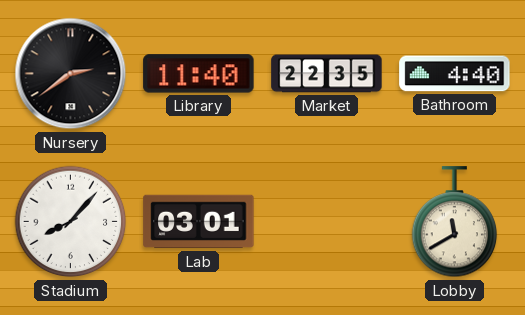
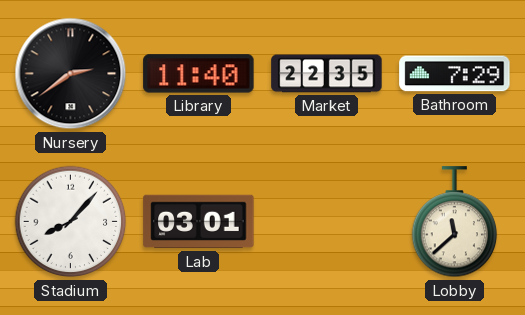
Bathroom: 4:40 -> 7:29 (455, 74)
Lobby: 11:40 -> 11:38 (455, 222)
